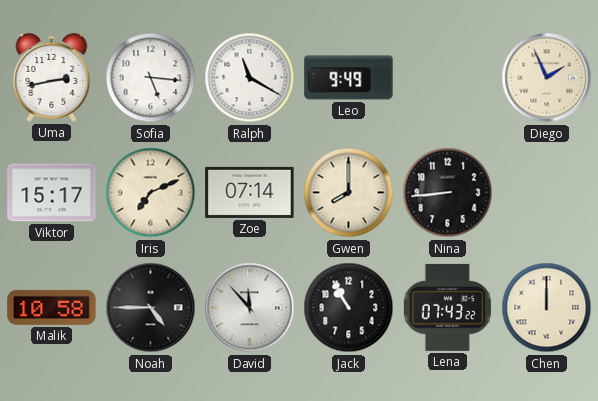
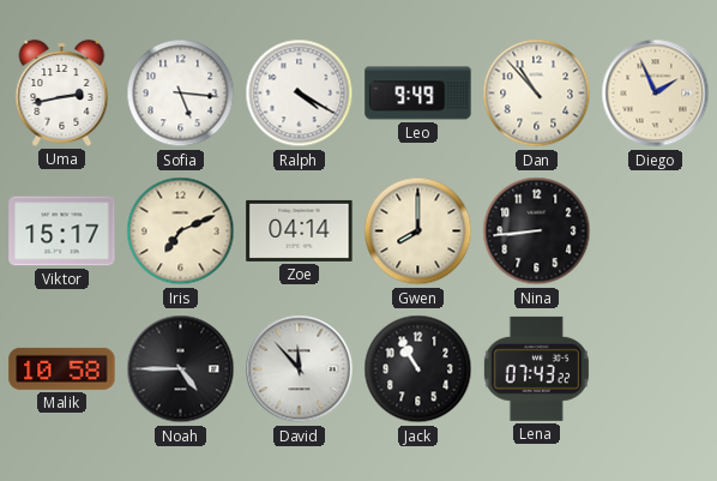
Ralph: 11:20 -> 4:20 (300, 94)
Dan: none -> 10:53 (537, 94)
Zoe: 07:14 -> 04:14 (300, 230)
Chen: 12:00 -> none (547, 308)
